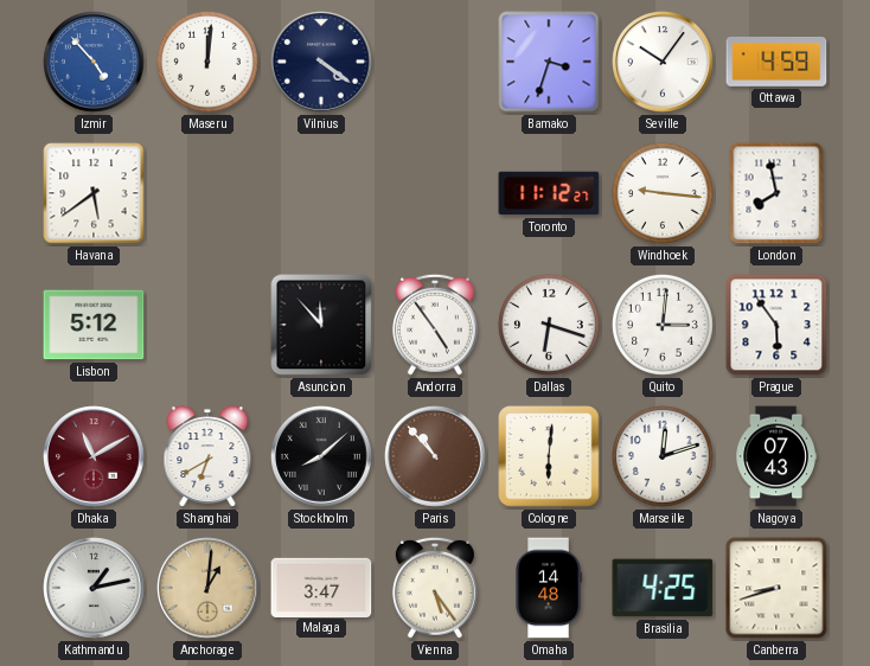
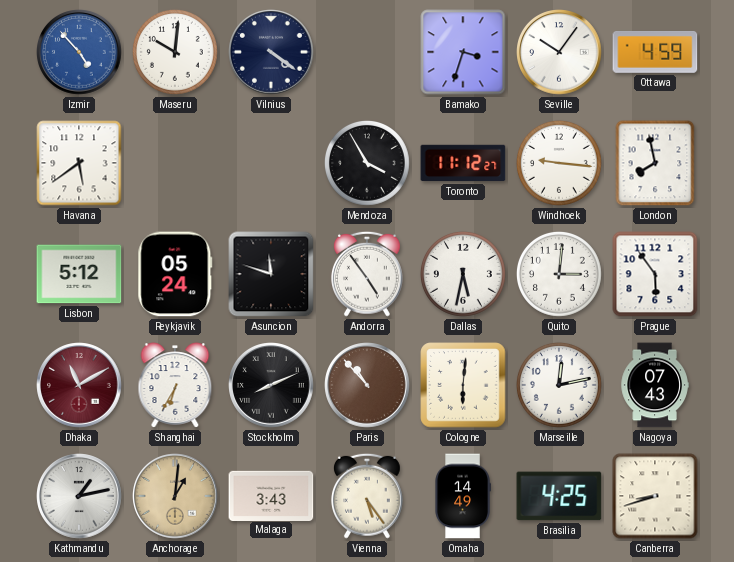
Maseru: 12:01 -> 10:01 (175, 52)
Mendoza: none -> 3:55 (367, 163)
Reykjavik: none -> 05:24 (175, 274)
Asuncion: 11:53 -> 11:48 (271, 274)
Dallas: 6:18 -> 5:32 (463, 274)
Shanghai: 6:40 -> 6:35 (175, 385)
Stockholm: 8:08 -> 8:11 (271, 385)
Marseille: 12:12 -> 12:13 (559, 385)
Malaga: 3:47 -> 3:43 (271, 495)
Omaha: 14:48 -> 14:49 (463, 496)
